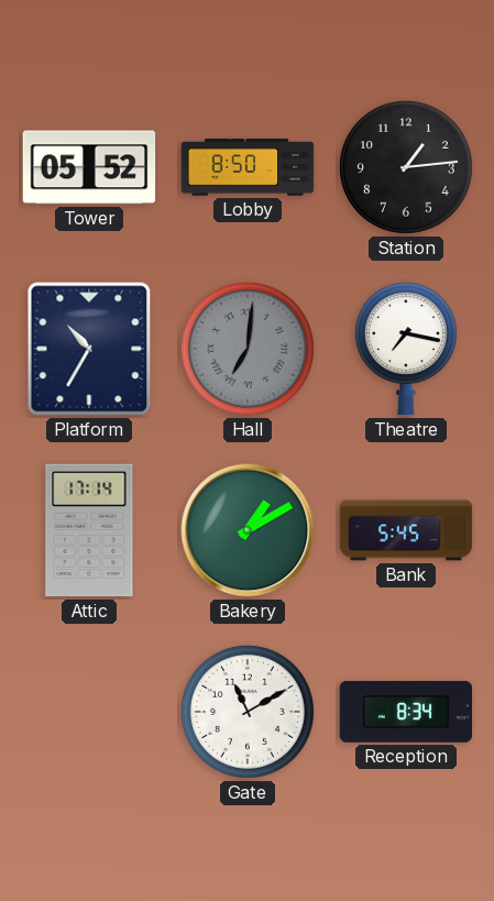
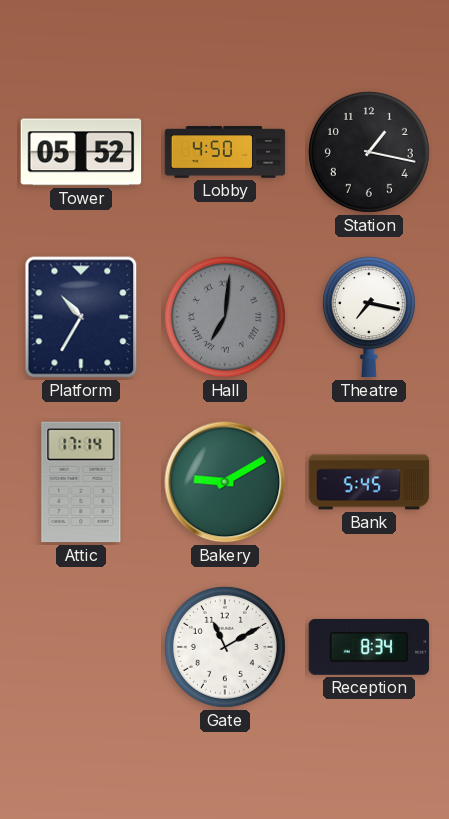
Lobby: 8:50 -> 4:50 (225, 152)
Station: 1:14 -> 1:17 (369, 152)
Bakery: 1:10 -> 9:10 (225, 482)
